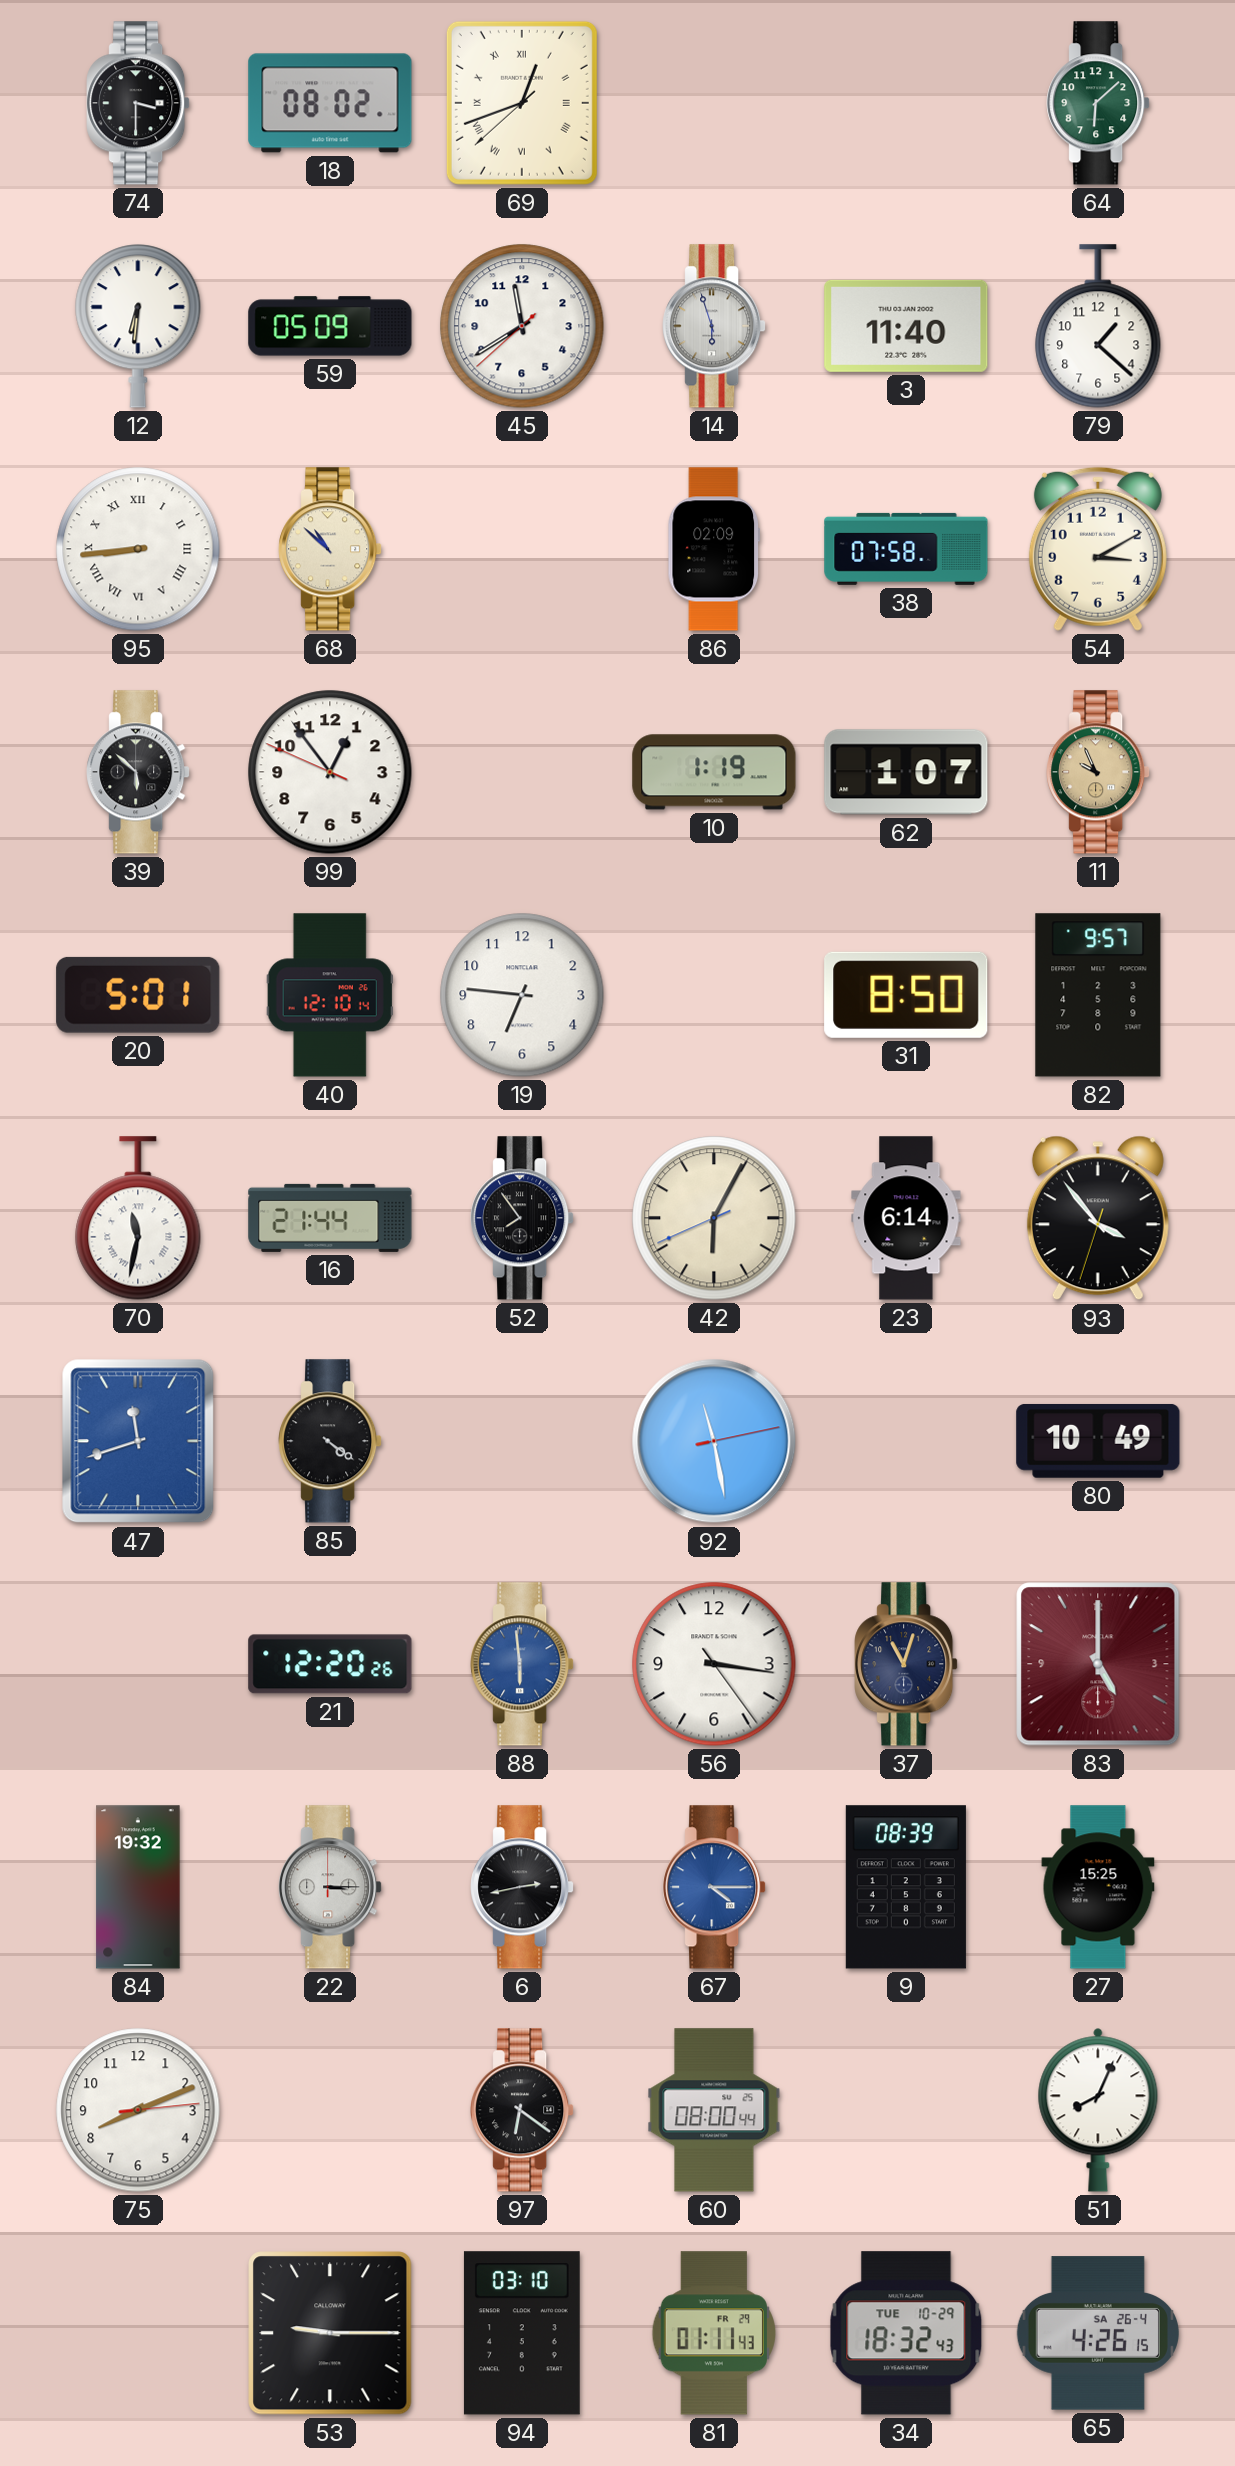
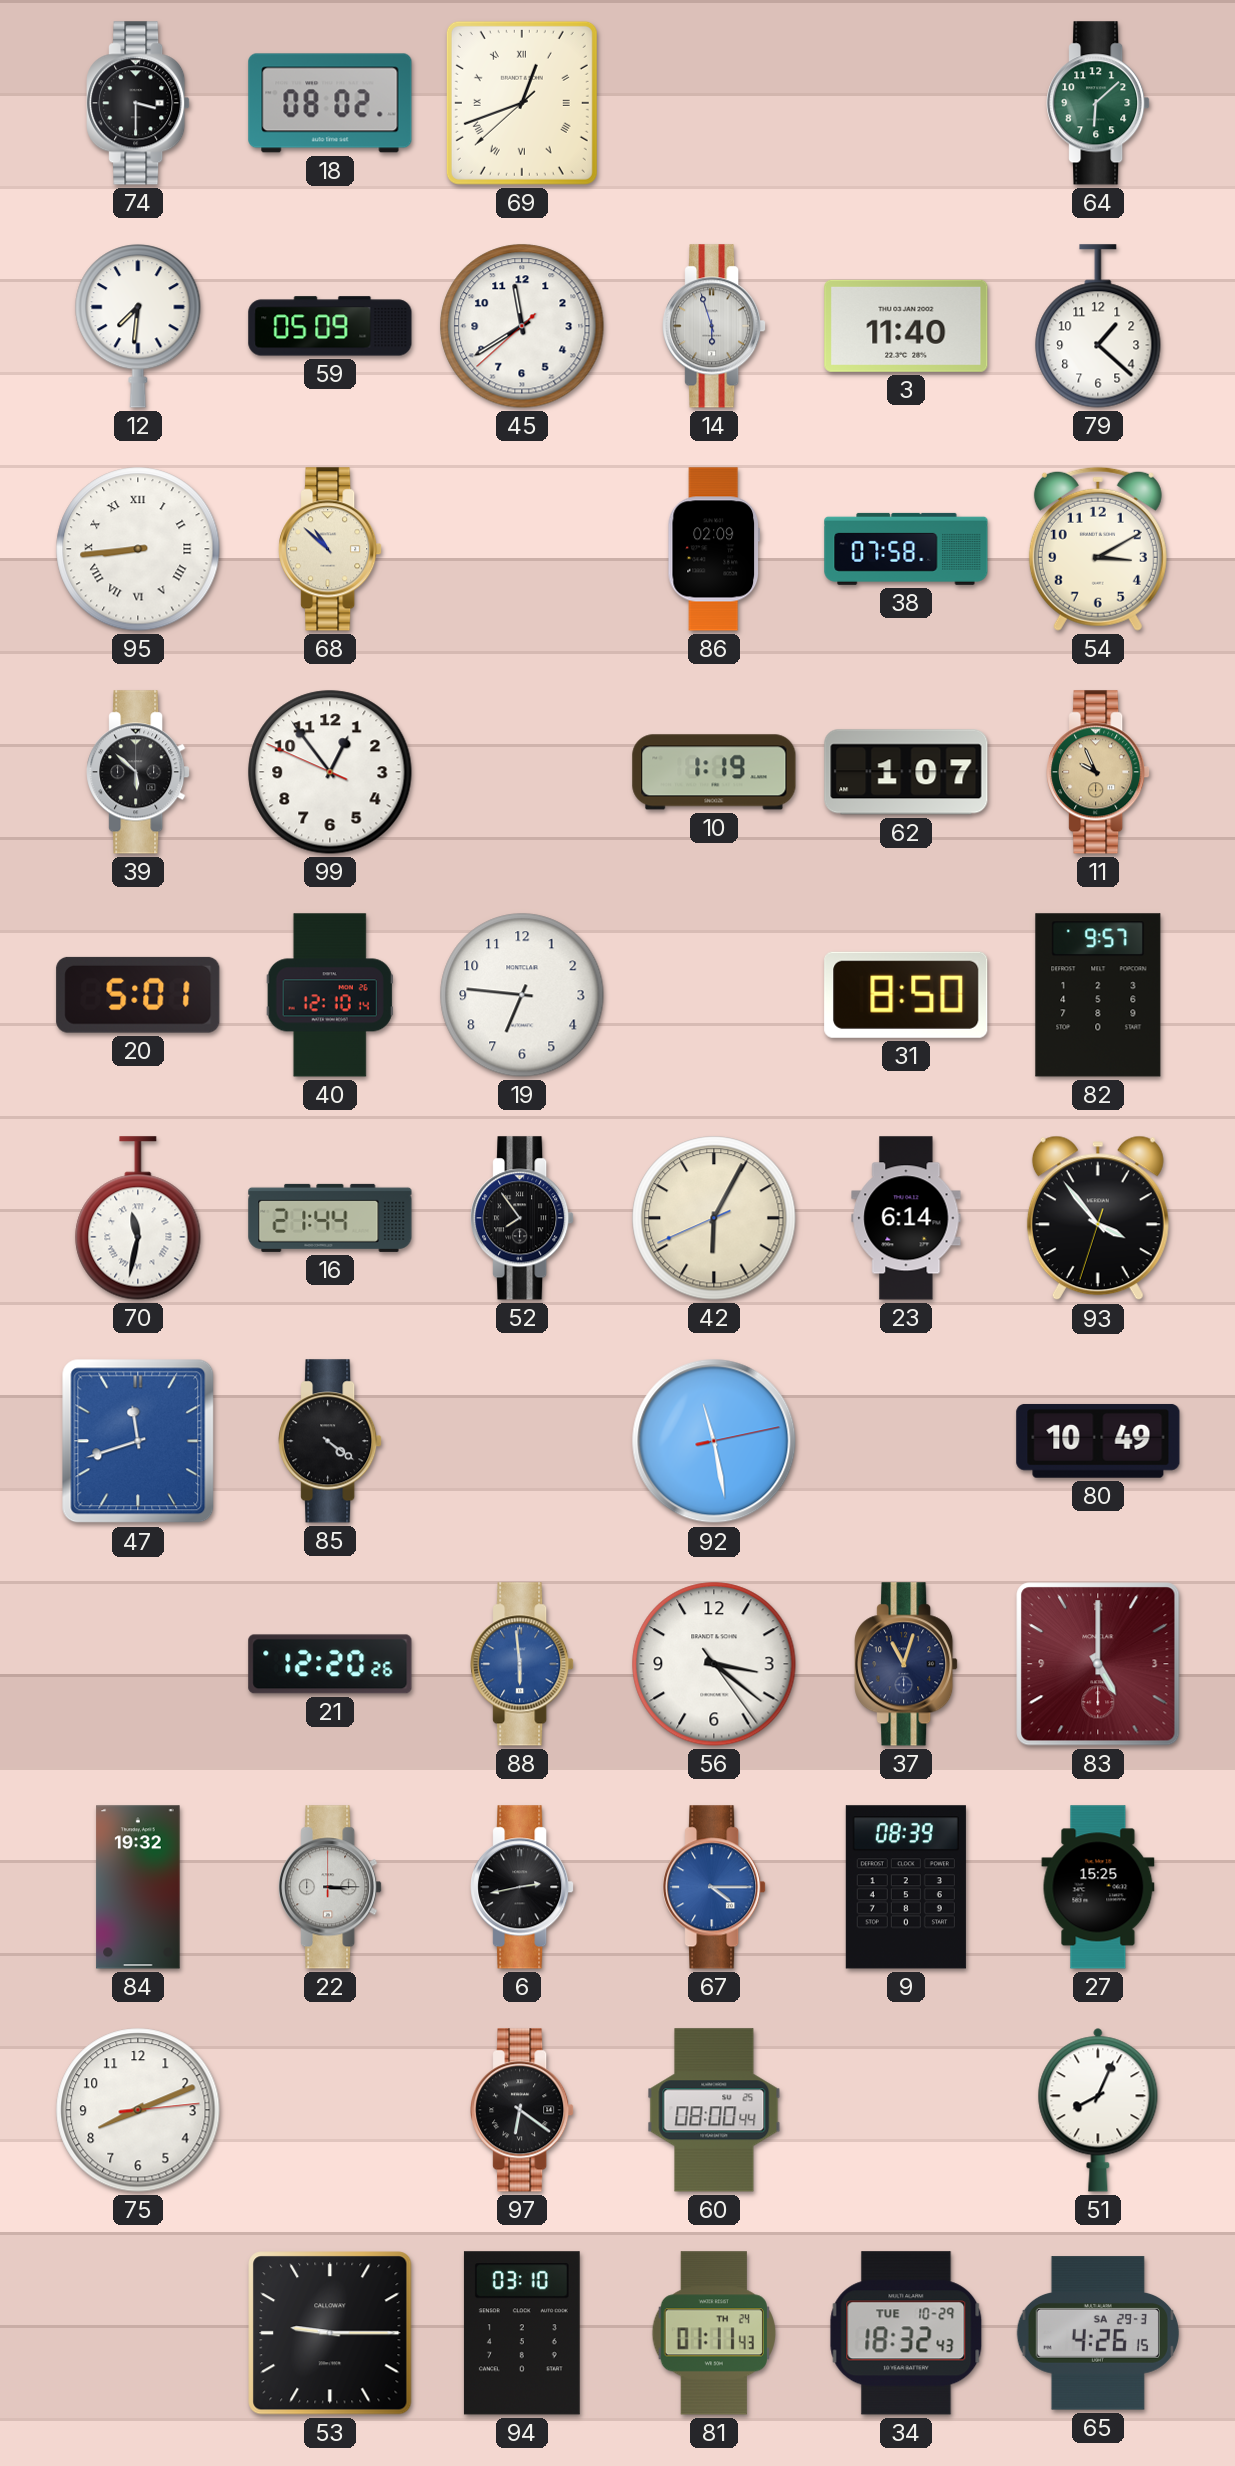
12: 6:31 -> 7:31 (138, 326)
56: 3:16 -> 3:21 (714, 1664)
81 date: FR 29 -> TH 24 (714, 2333)
65 date: SA 26-4 -> SA 29-3 (1098, 2333)
